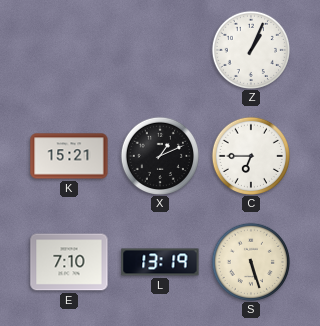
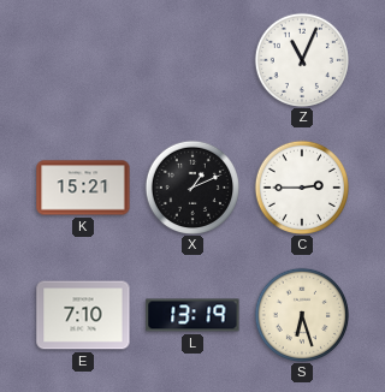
Z: 1:04 -> 11:04 (301, 59)
C: 6:45 -> 2:45 (301, 186)
S: 5:27 -> 6:27 (301, 314)
